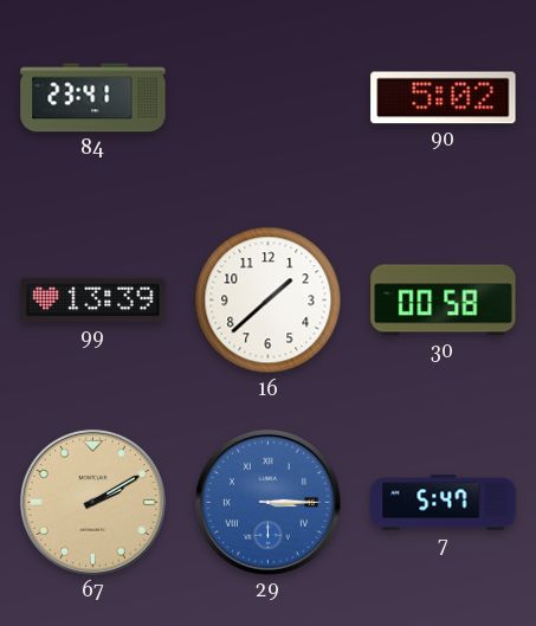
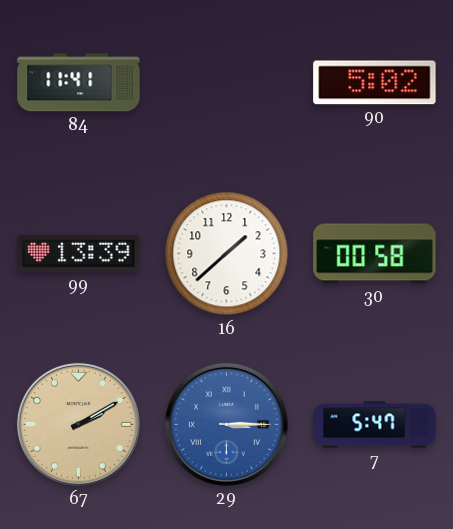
84: 23:41 -> 11:41 (79, 83)
